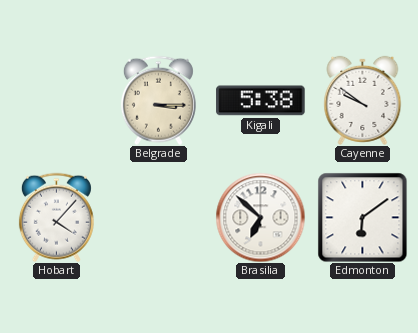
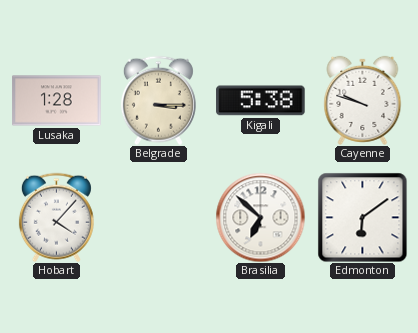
Lusaka: none -> 1:28 (57, 101)
Cayenne: 9:51 -> 9:48 (363, 100)
